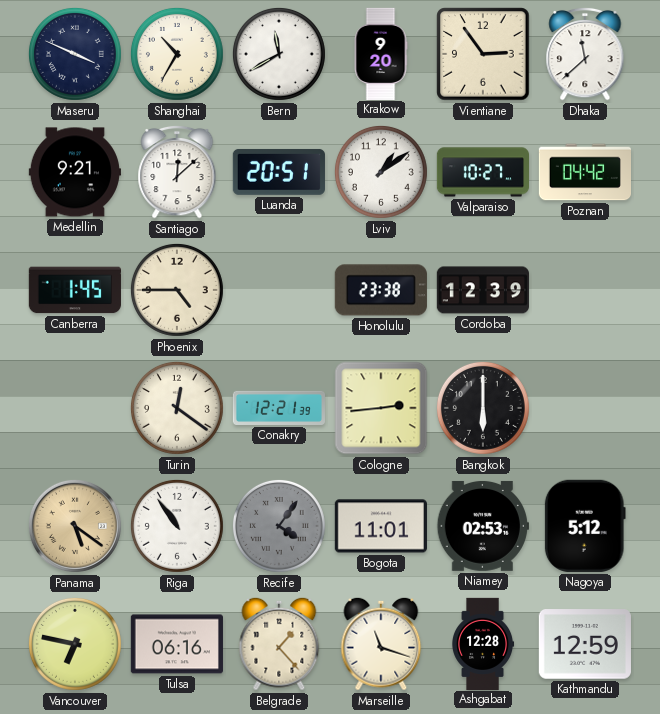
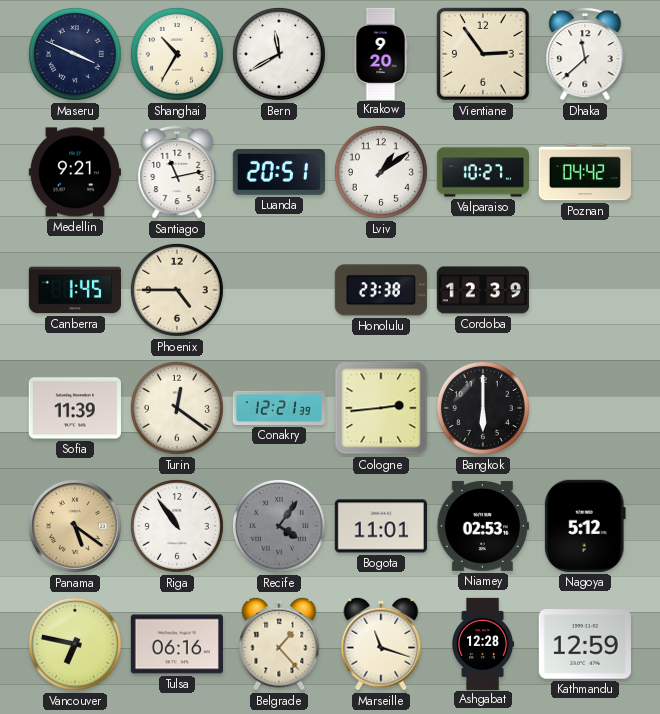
Santiago: 12:08 -> 11:13 (177, 172)
Sofia: none -> 11:39 (75, 408)
